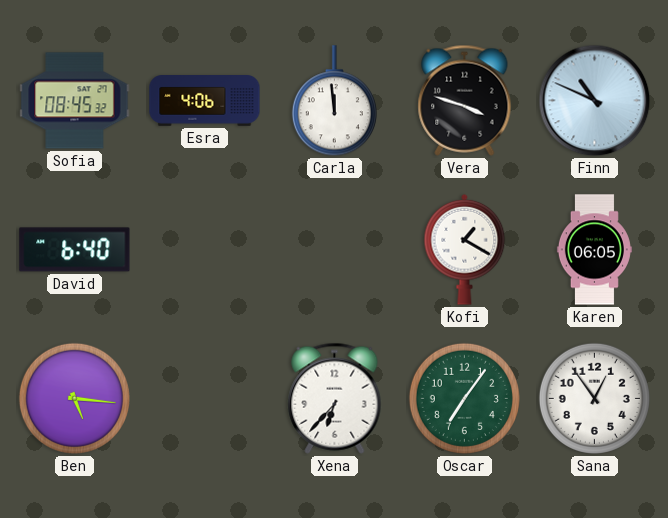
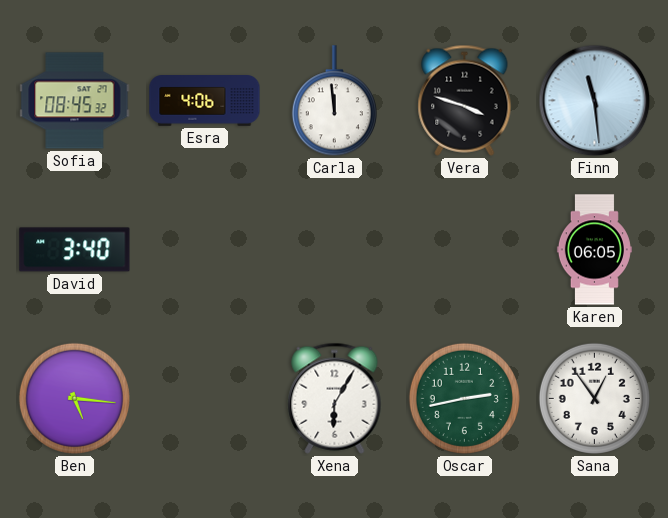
Finn: 10:49 -> 11:29 (595, 101)
David: 6:40 -> 3:40 (75, 250)
Kofi: 1:20 -> none (465, 249)
Xena: 6:37 -> 6:05 (335, 398)
Oscar: 7:06 -> 2:43 (464, 398)
